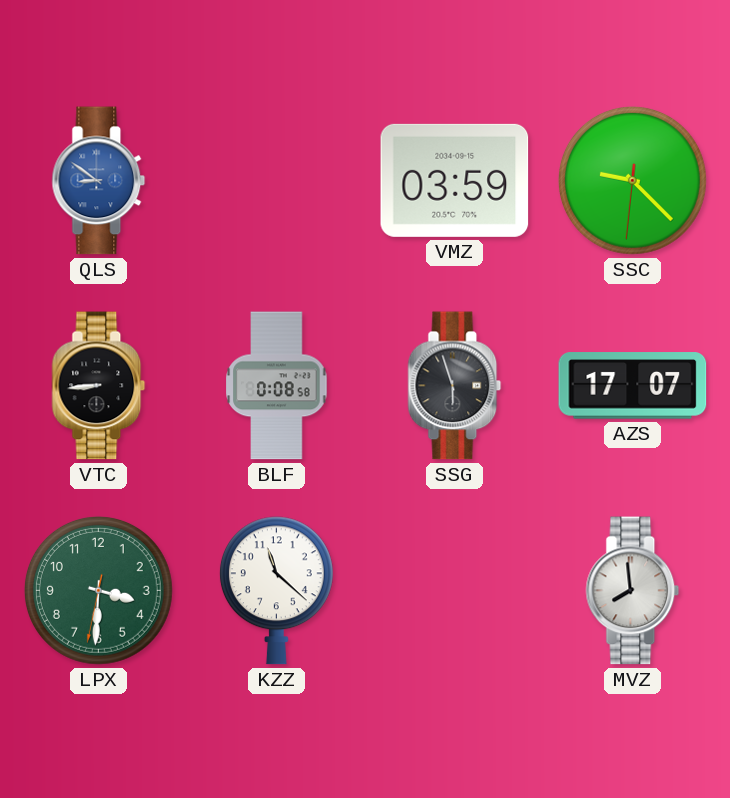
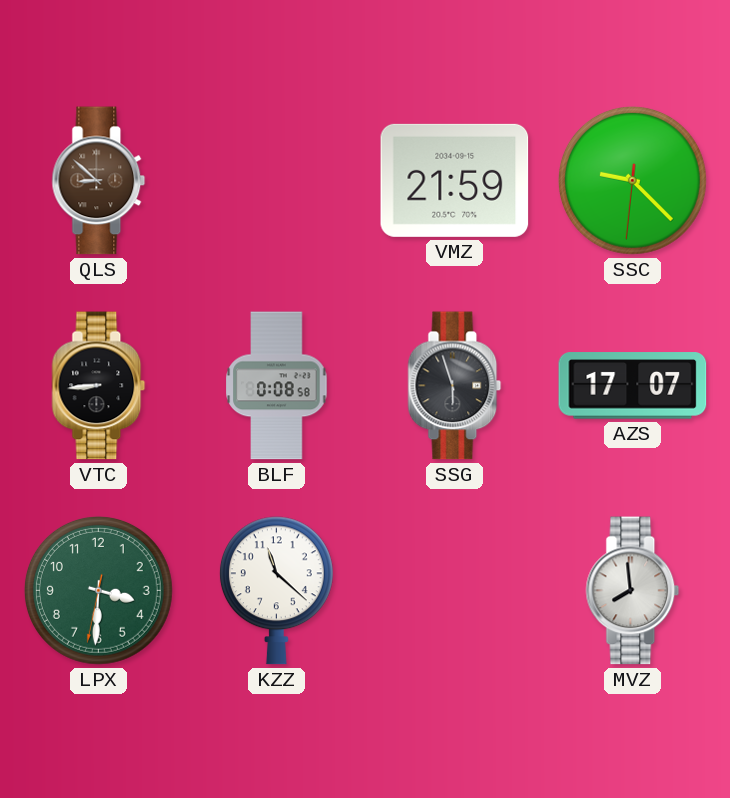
QLS: 8:51 -> 8:52 (99, 181)
QLS dial: blue -> brown (99, 181)
VMZ: 03:59 -> 21:59 (455, 180)
